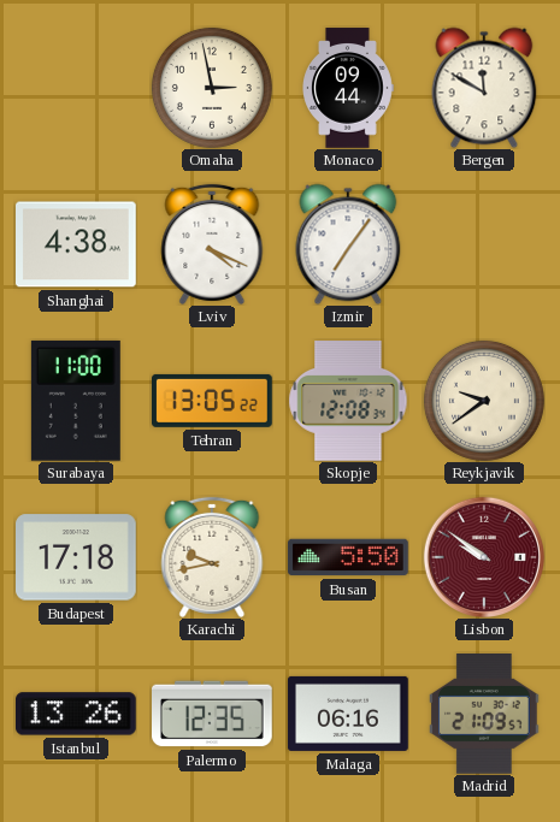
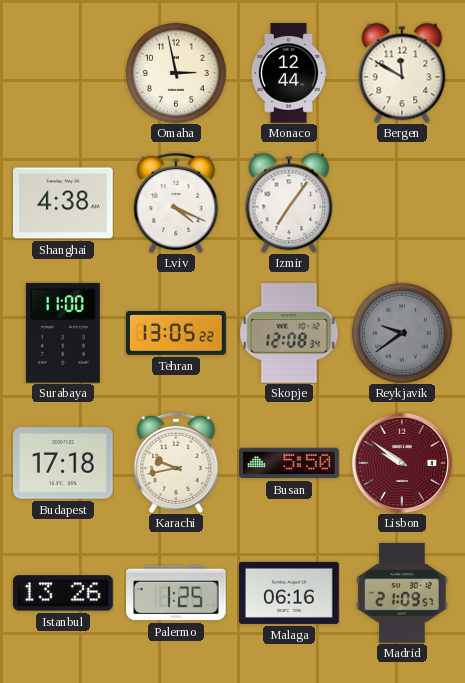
Monaco: 09:44 -> 12:44 (289, 73)
Reykjavik dial: cream -> grey (402, 333)
Palermo: 12:35 -> 1:25 (177, 593)
